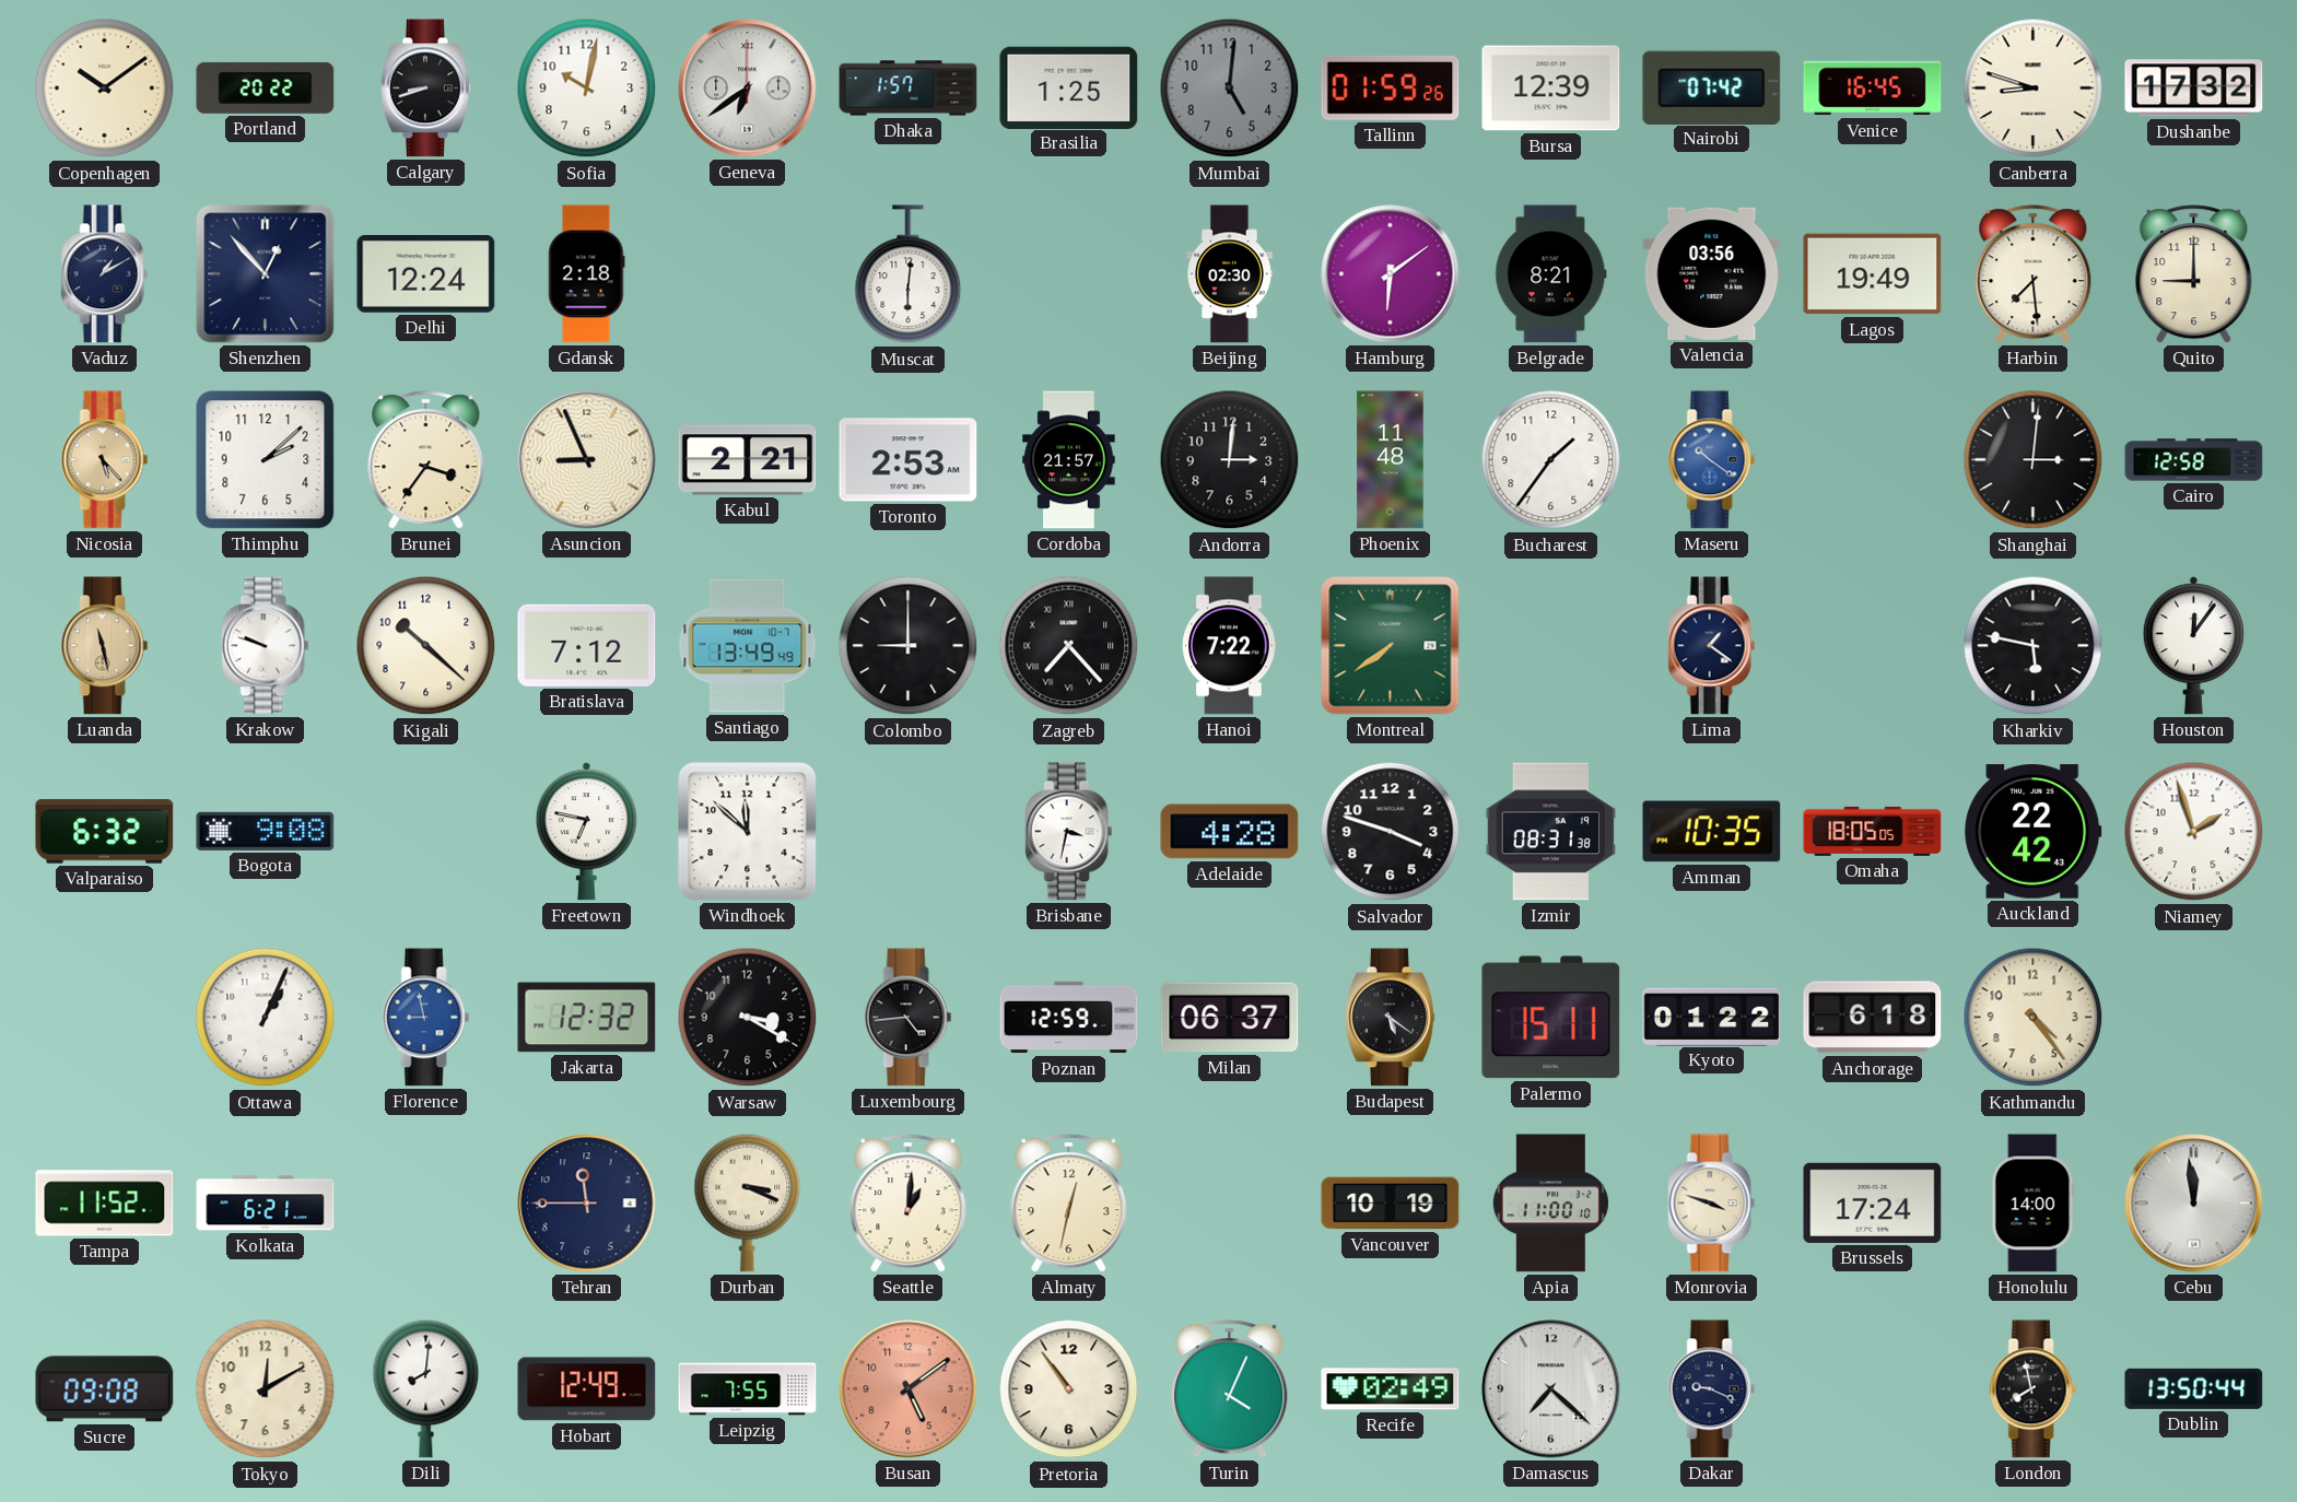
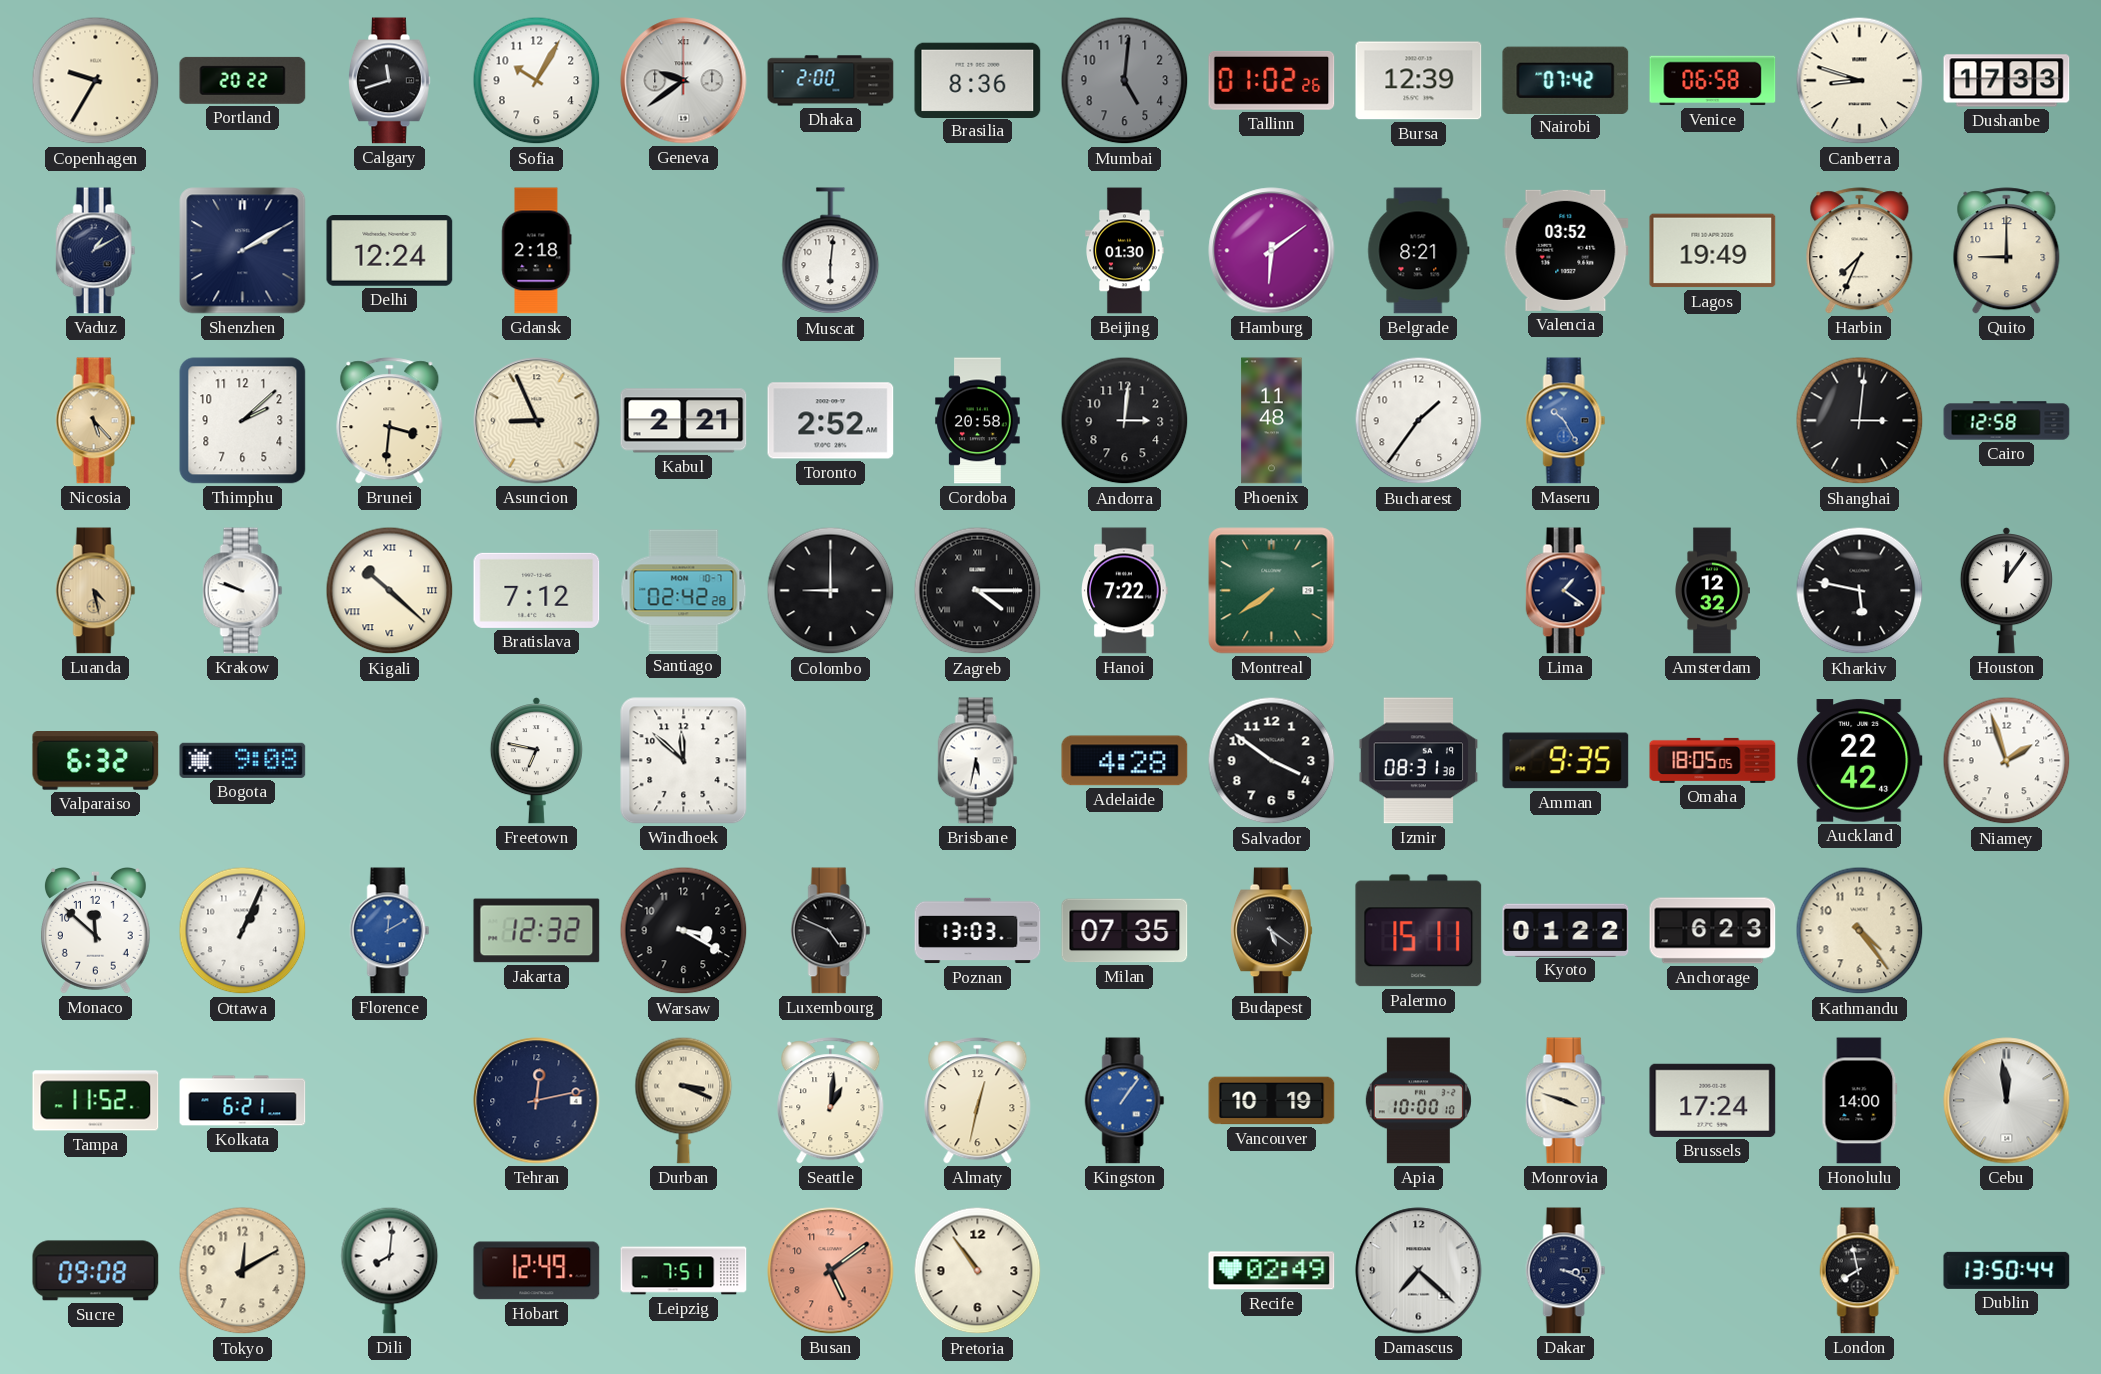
Copenhagen: 10:09 -> 9:35 (96, 81)
Calgary: 8:42 -> 11:42 (389, 81)
Sofia: 10:02 -> 10:05 (537, 81)
Geneva: 6:39 -> 9:39 (684, 81)
Dhaka: 1:57 -> 2:00 (831, 81)
Brasilia: 1:25 -> 8:36 (978, 80)
Tallinn: 01:59 -> 01:02 (1272, 80)
Venice: 16:45 -> 06:58 (1713, 81)
Dushanbe: 17:32 -> 17:33 (2007, 81)
Shenzhen: 12:53 -> 2:10 (243, 251)
Beijing: 02:30 -> 01:30 (1125, 251)
Valencia: 03:56 -> 03:52 (1566, 250)
Harbin: 7:29 -> 7:34 (1860, 251)
Brunei: 3:36 -> 3:31 (390, 421)
Toronto: 2:53 -> 2:52 (831, 421)
Cordoba: 21:57 -> 20:58 (978, 421)
Maseru: 10:21 -> 10:25 (1566, 421)
Luanda: 11:28 -> 4:28 (96, 591)
Kigali numerals: Arabic -> Roman (390, 591)
Santiago: 13:49 -> 02:42 (684, 591)
Zagreb: 7:23 -> 4:15 (978, 591)
Amsterdam: none -> 12:32 (1713, 591)
Brisbane: 3:32 -> 5:32 (978, 761)
Salvador: 3:48 -> 3:51 (1272, 761)
Amman: 10:35 -> 9:35 (1566, 761)
Monaco: none -> 11:52 (95, 931)
Florence: 8:58 -> 12:10 (390, 931)
Luxembourg: 4:44 -> 4:49 (831, 931)
Poznan: 12:59 -> 13:03 (978, 931)
Milan: 06:37 -> 07:35 (1125, 931)
Anchorage: 6:18 -> 6:23 (1713, 931)
Tehran: 11:45 -> 12:13 (537, 1101)
Kingston: none -> 1:06 (1125, 1101)
Apia: 11:00 -> 10:00 (1418, 1101)
Leipzig: 7:55 -> 7:51 (684, 1271)
Turin: 4:04 -> none (1230, 1389)
Dakar: 9:19 -> 3:19 (1566, 1271)
